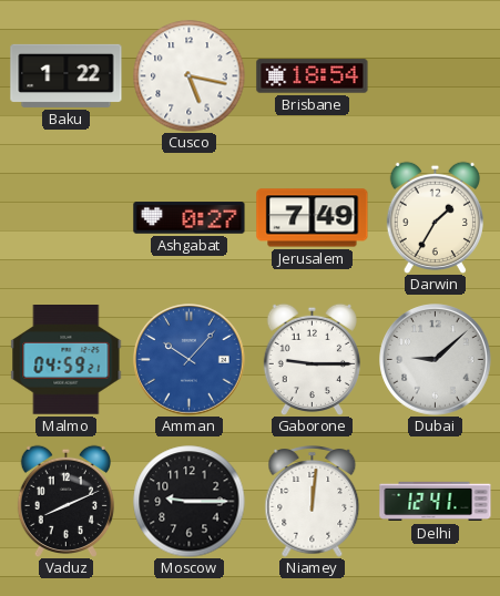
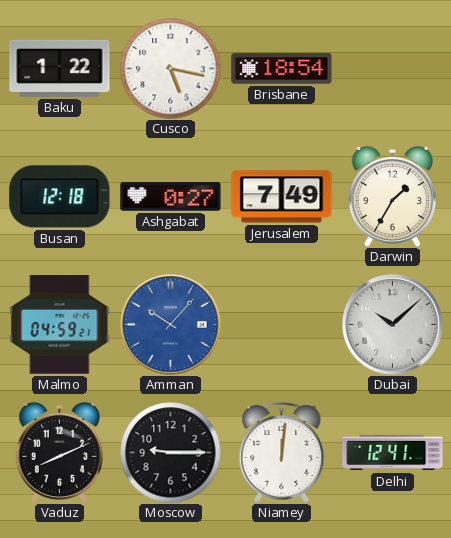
Busan: none -> 12:18 (60, 197)
Gaborone: 9:15 -> none (312, 359)
Dubai: 9:08 -> 10:08 (393, 325)
